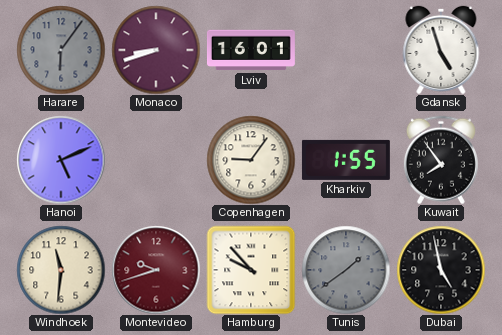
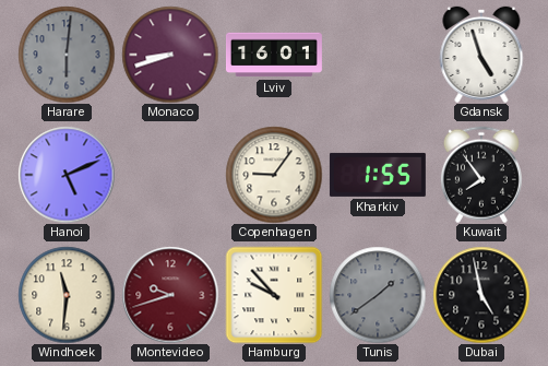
Harare: 6:06 -> 6:01 (67, 55)
